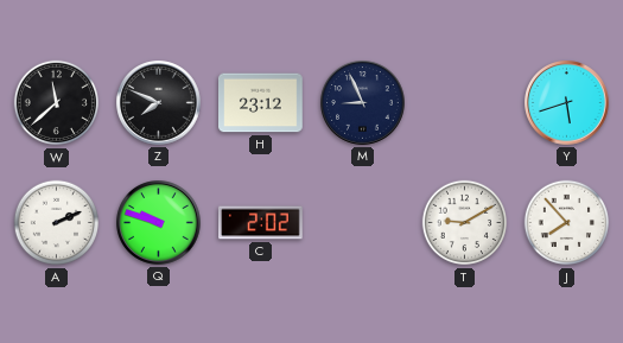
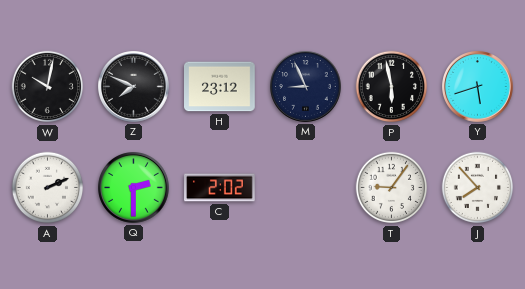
W: 11:38 -> 10:02 (48, 87)
P: none -> 5:58 (392, 87)
Q: 9:48 -> 2:30 (134, 188)
T: 9:10 -> 9:06 (392, 188)
